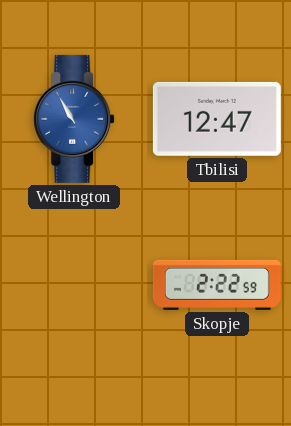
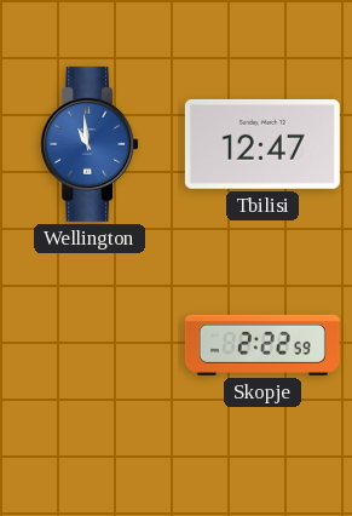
Wellington: 10:55 -> 10:59 (90, 144)
